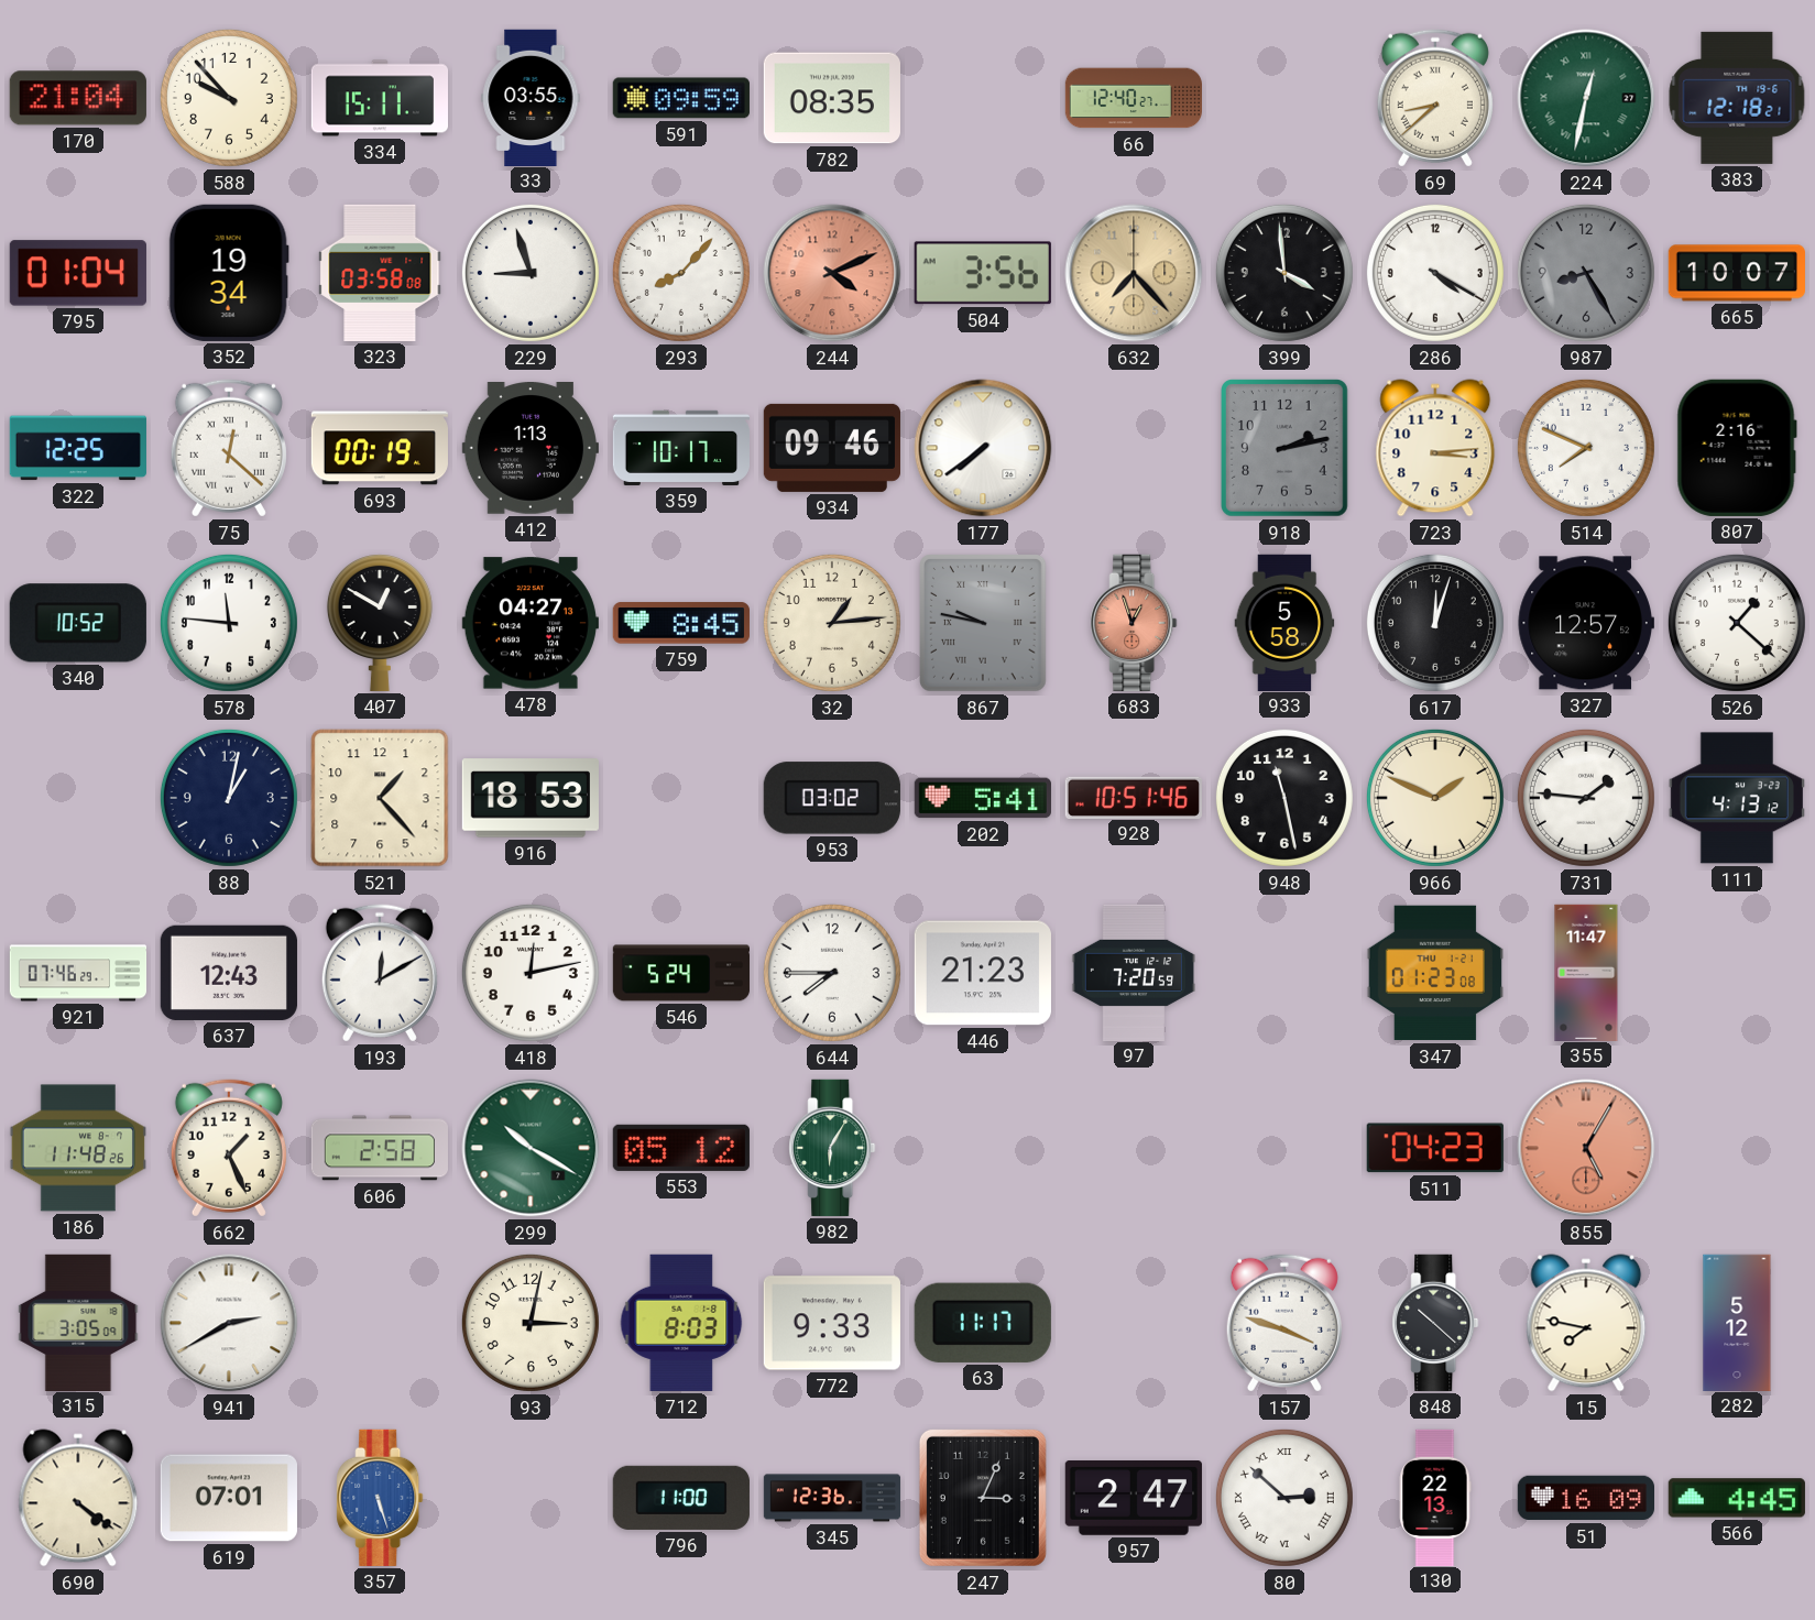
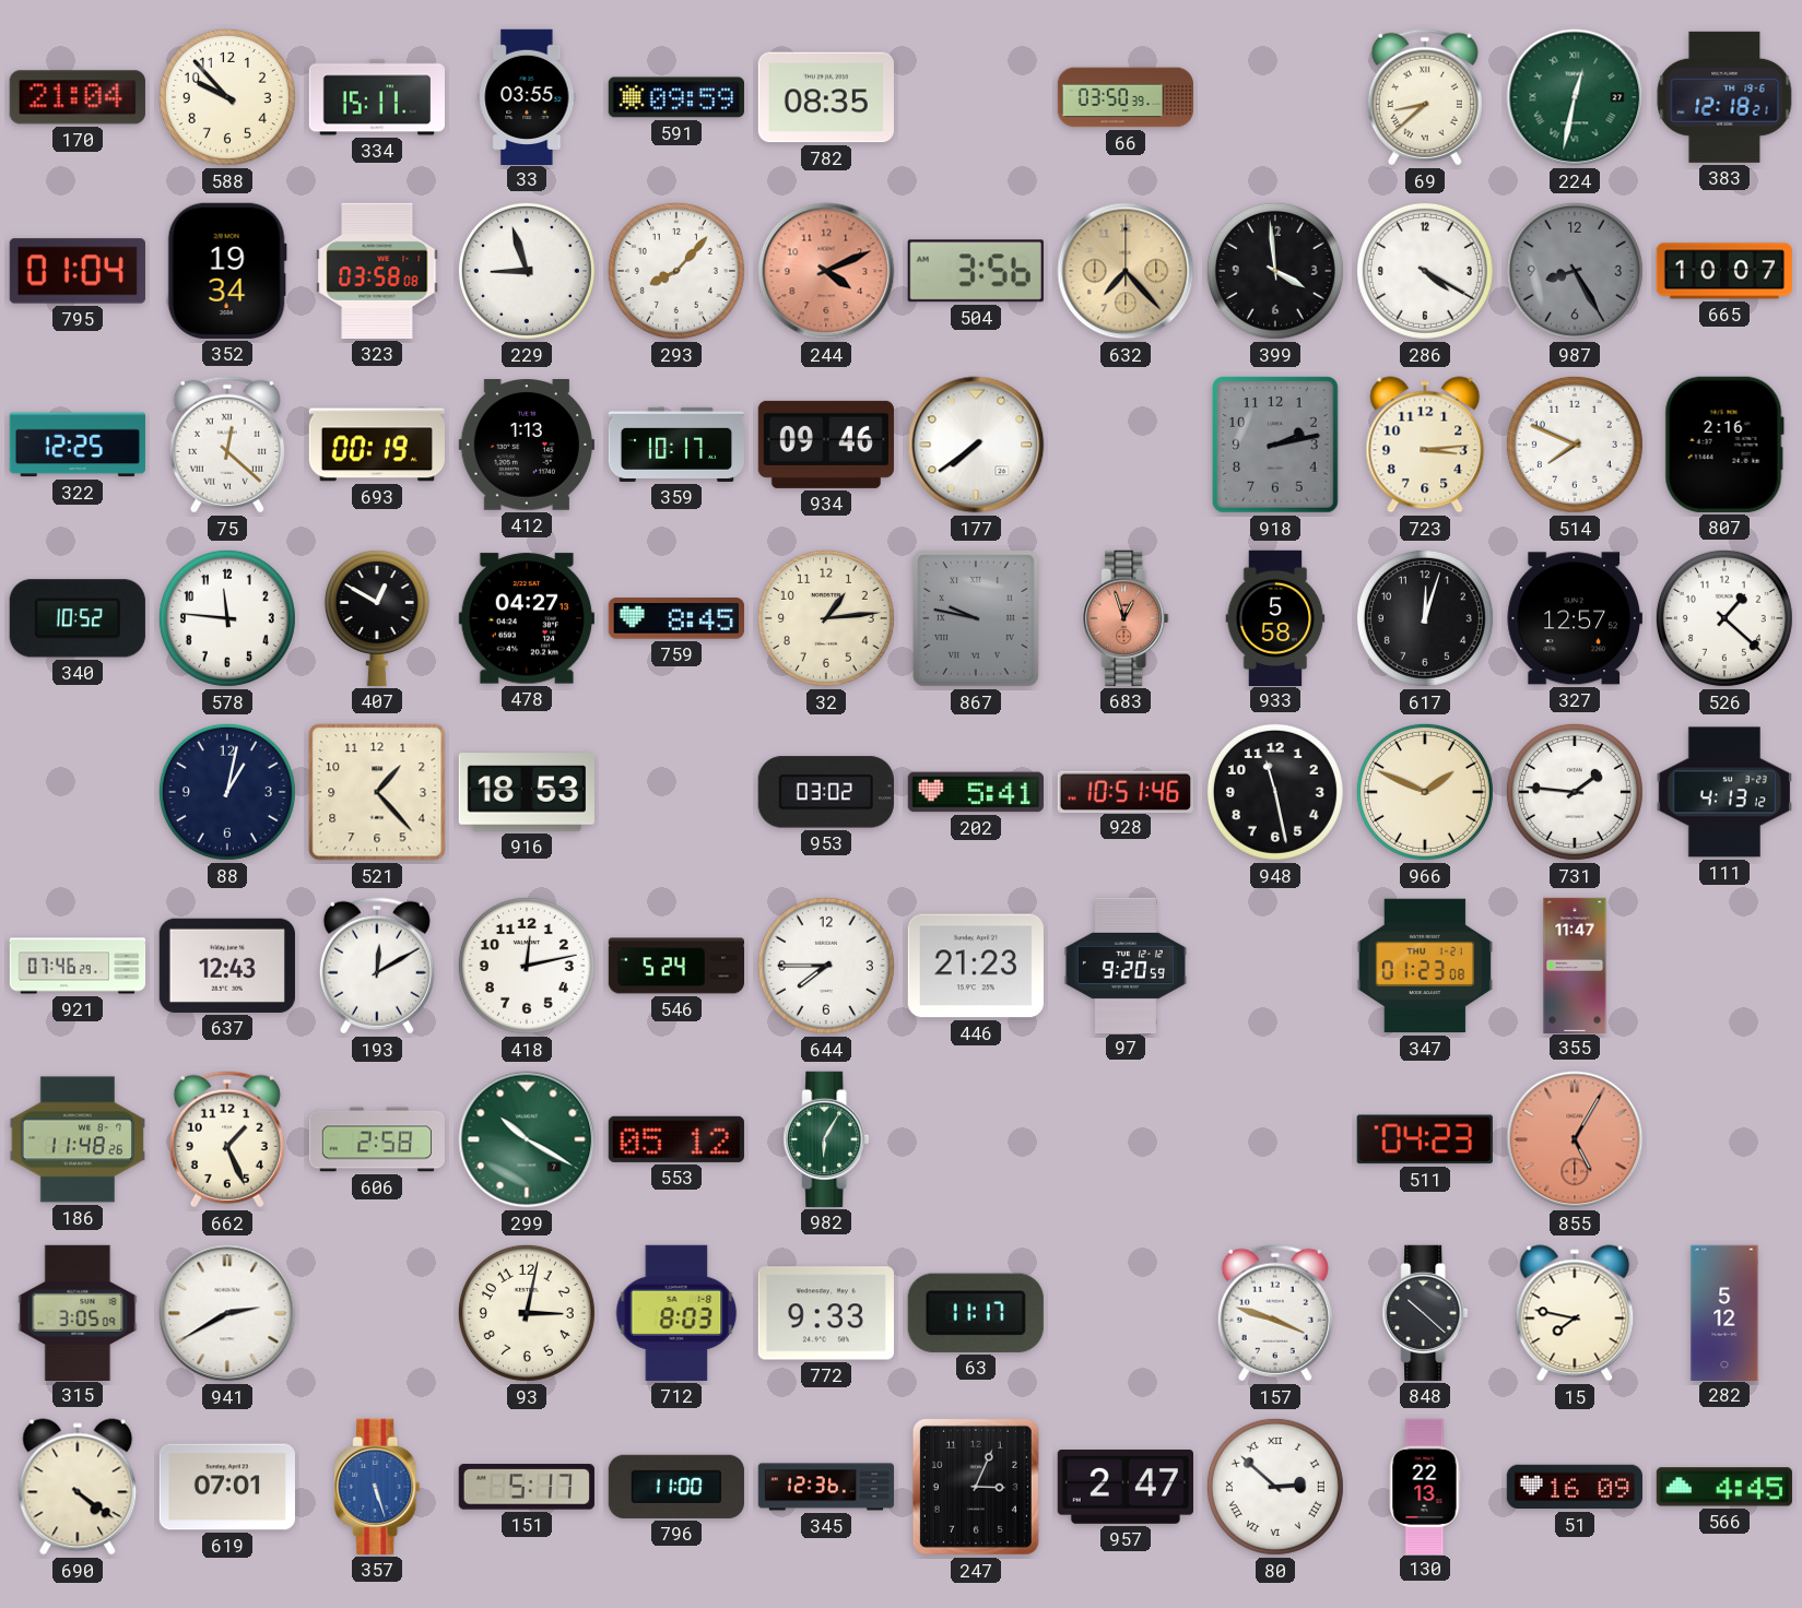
66: 12:40 -> 03:50 (1124, 97)
97: 7:20 -> 9:20 (1124, 965)
151: none -> 5:17 (527, 1487)
